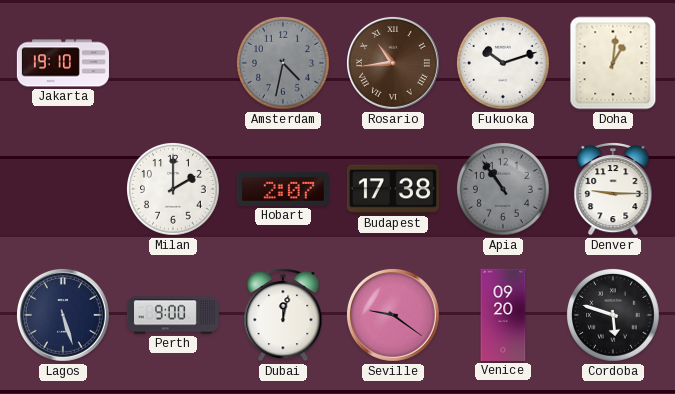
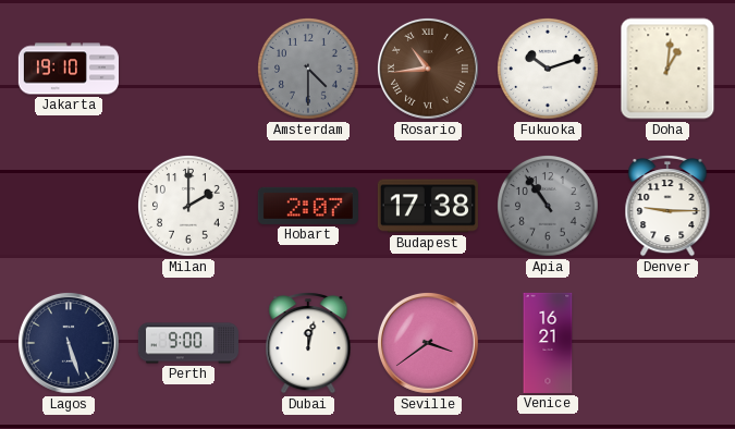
Amsterdam: 4:32 -> 4:30 (309, 70)
Seville: 9:21 -> 3:39 (428, 343)
Venice: 09:20 -> 16:21 (548, 343)
Cordoba: 5:48 -> none (614, 316)
